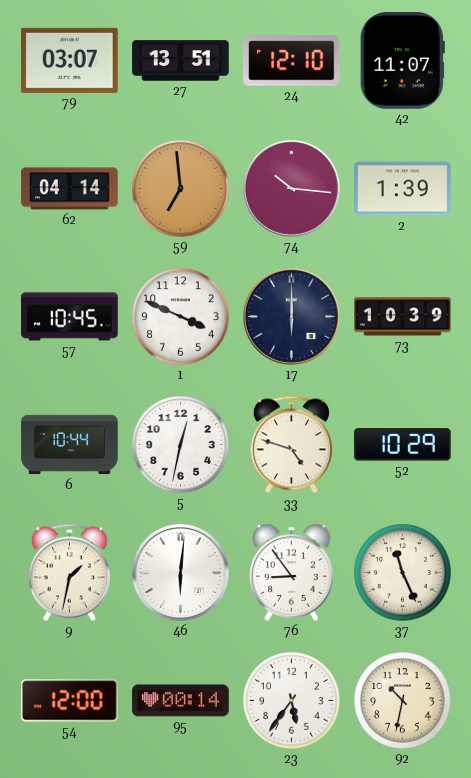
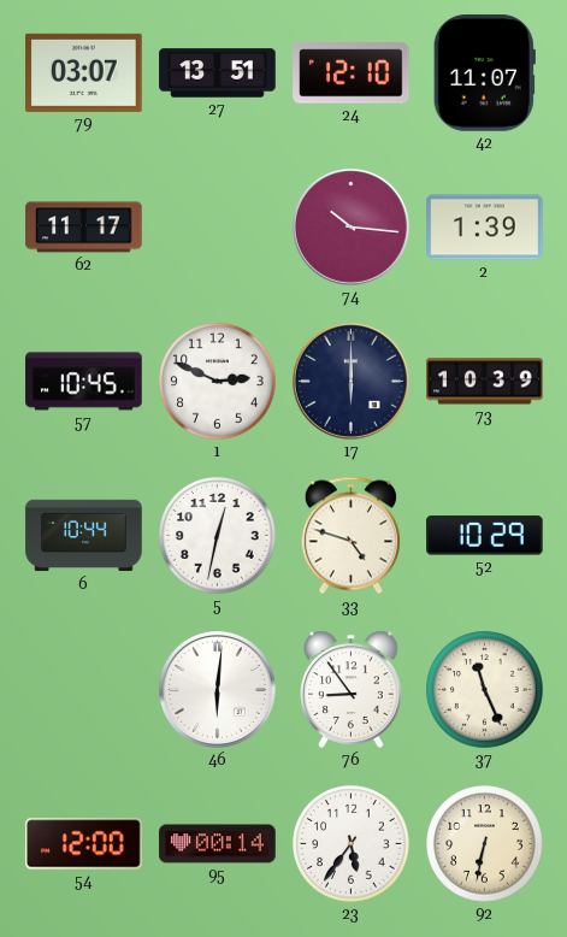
62: 04:14 -> 11:17 (84, 228)
59: 6:59 -> none (181, 189)
1: 3:49 -> 2:49 (218, 382)
9: 1:32 -> none (69, 573)
92: 10:32 -> 6:32 (485, 844)
